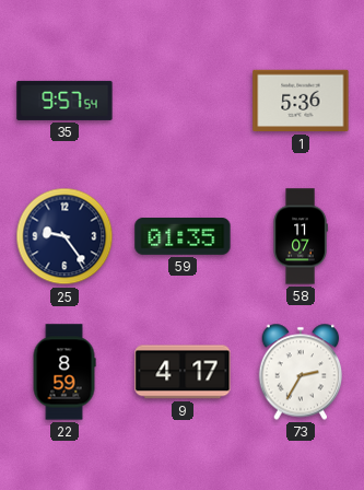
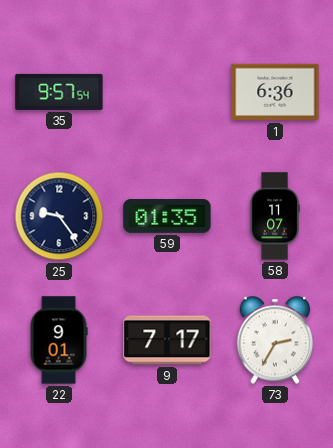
1: 5:36 -> 6:36 (275, 92)
22: 8:59 -> 9:01 (59, 340)
9: 4:17 -> 7:17 (167, 340)
